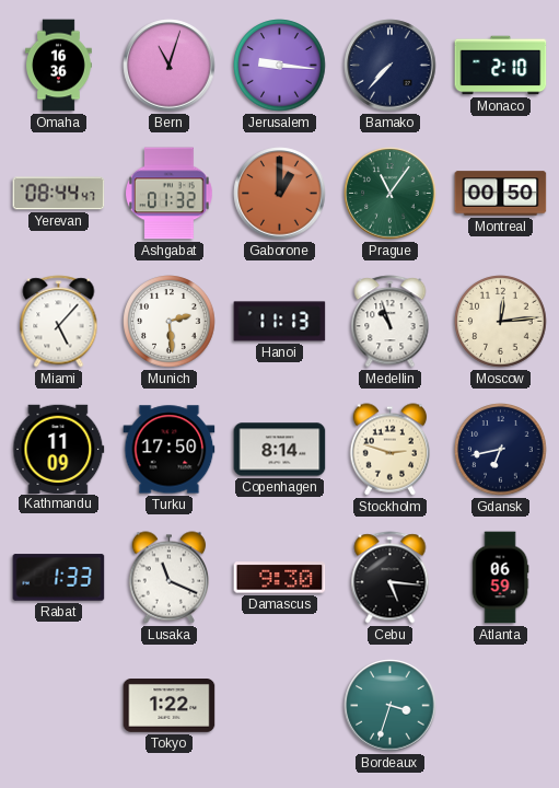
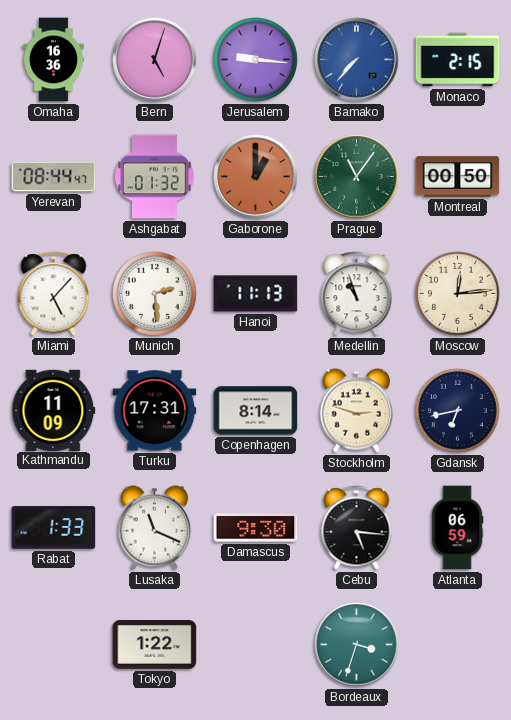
Bern: 11:03 -> 5:03 (155, 60)
Bamako dial: navy -> blue (357, 60)
Monaco: 2:10 -> 2:15 (458, 60)
Turku: 17:50 -> 17:31 (155, 411)
